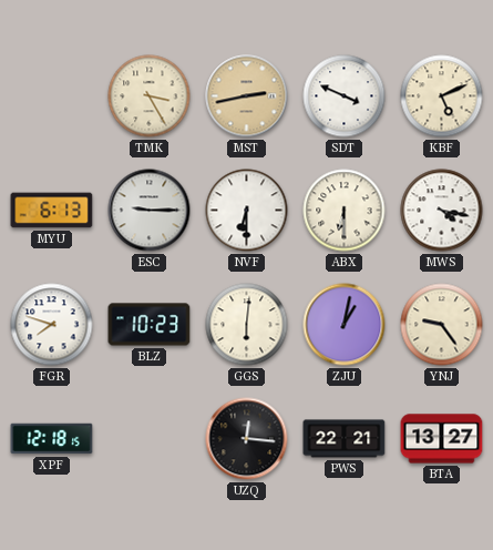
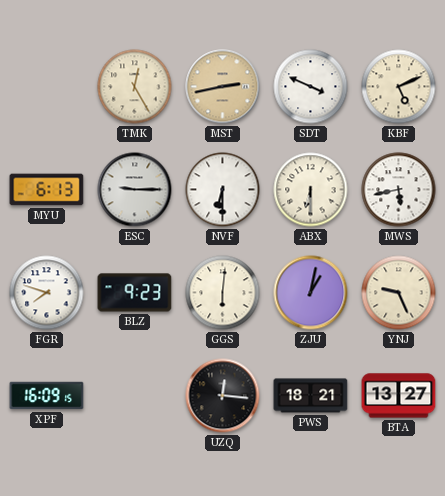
TMK: 3:25 -> 12:25 (135, 87)
MWS: 4:17 -> 5:43 (399, 190)
BLZ: 10:23 -> 9:23 (135, 293)
YNJ: 9:24 -> 9:26 (399, 293)
XPF: 12:18 -> 16:09 (47, 396)
PWS: 22:21 -> 18:21 (311, 396)
